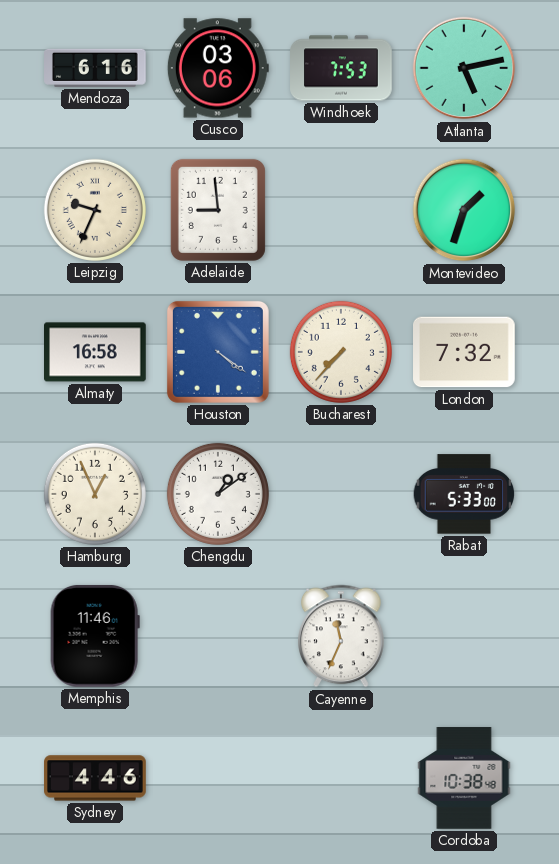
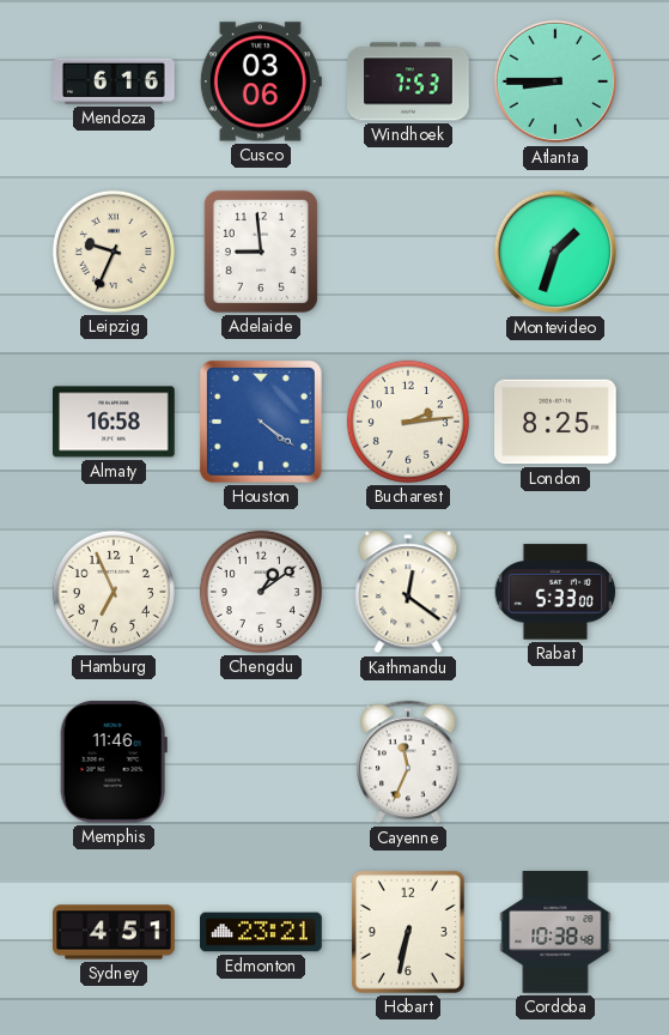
Atlanta: 5:13 -> 8:45 (555, 81)
Bucharest: 7:37 -> 2:14 (408, 422)
London: 7:32 -> 8:25 (555, 422)
Hamburg: 12:56 -> 6:56 (114, 592)
Kathmandu: none -> 12:21 (408, 592)
Sydney: 4:46 -> 4:51 (114, 932)
Edmonton: none -> 23:21 (261, 932)
Hobart: none -> 6:32 (408, 932)
